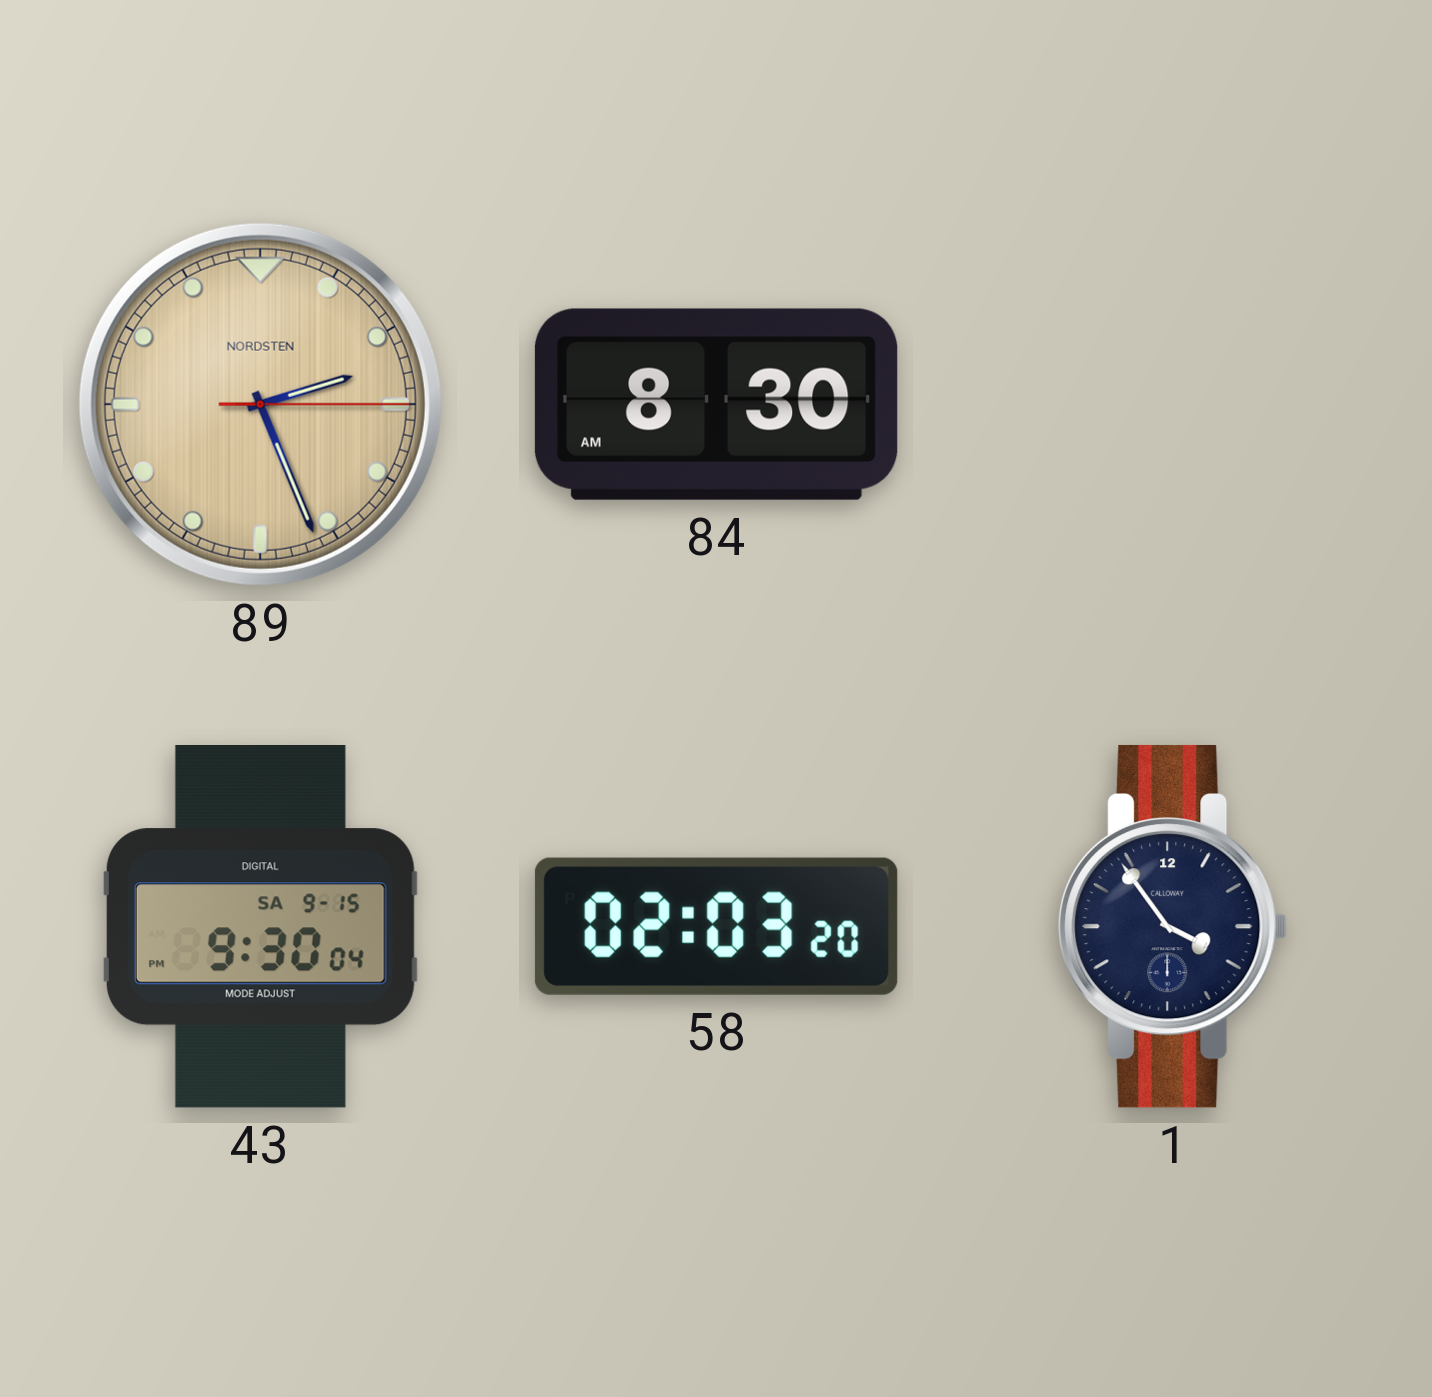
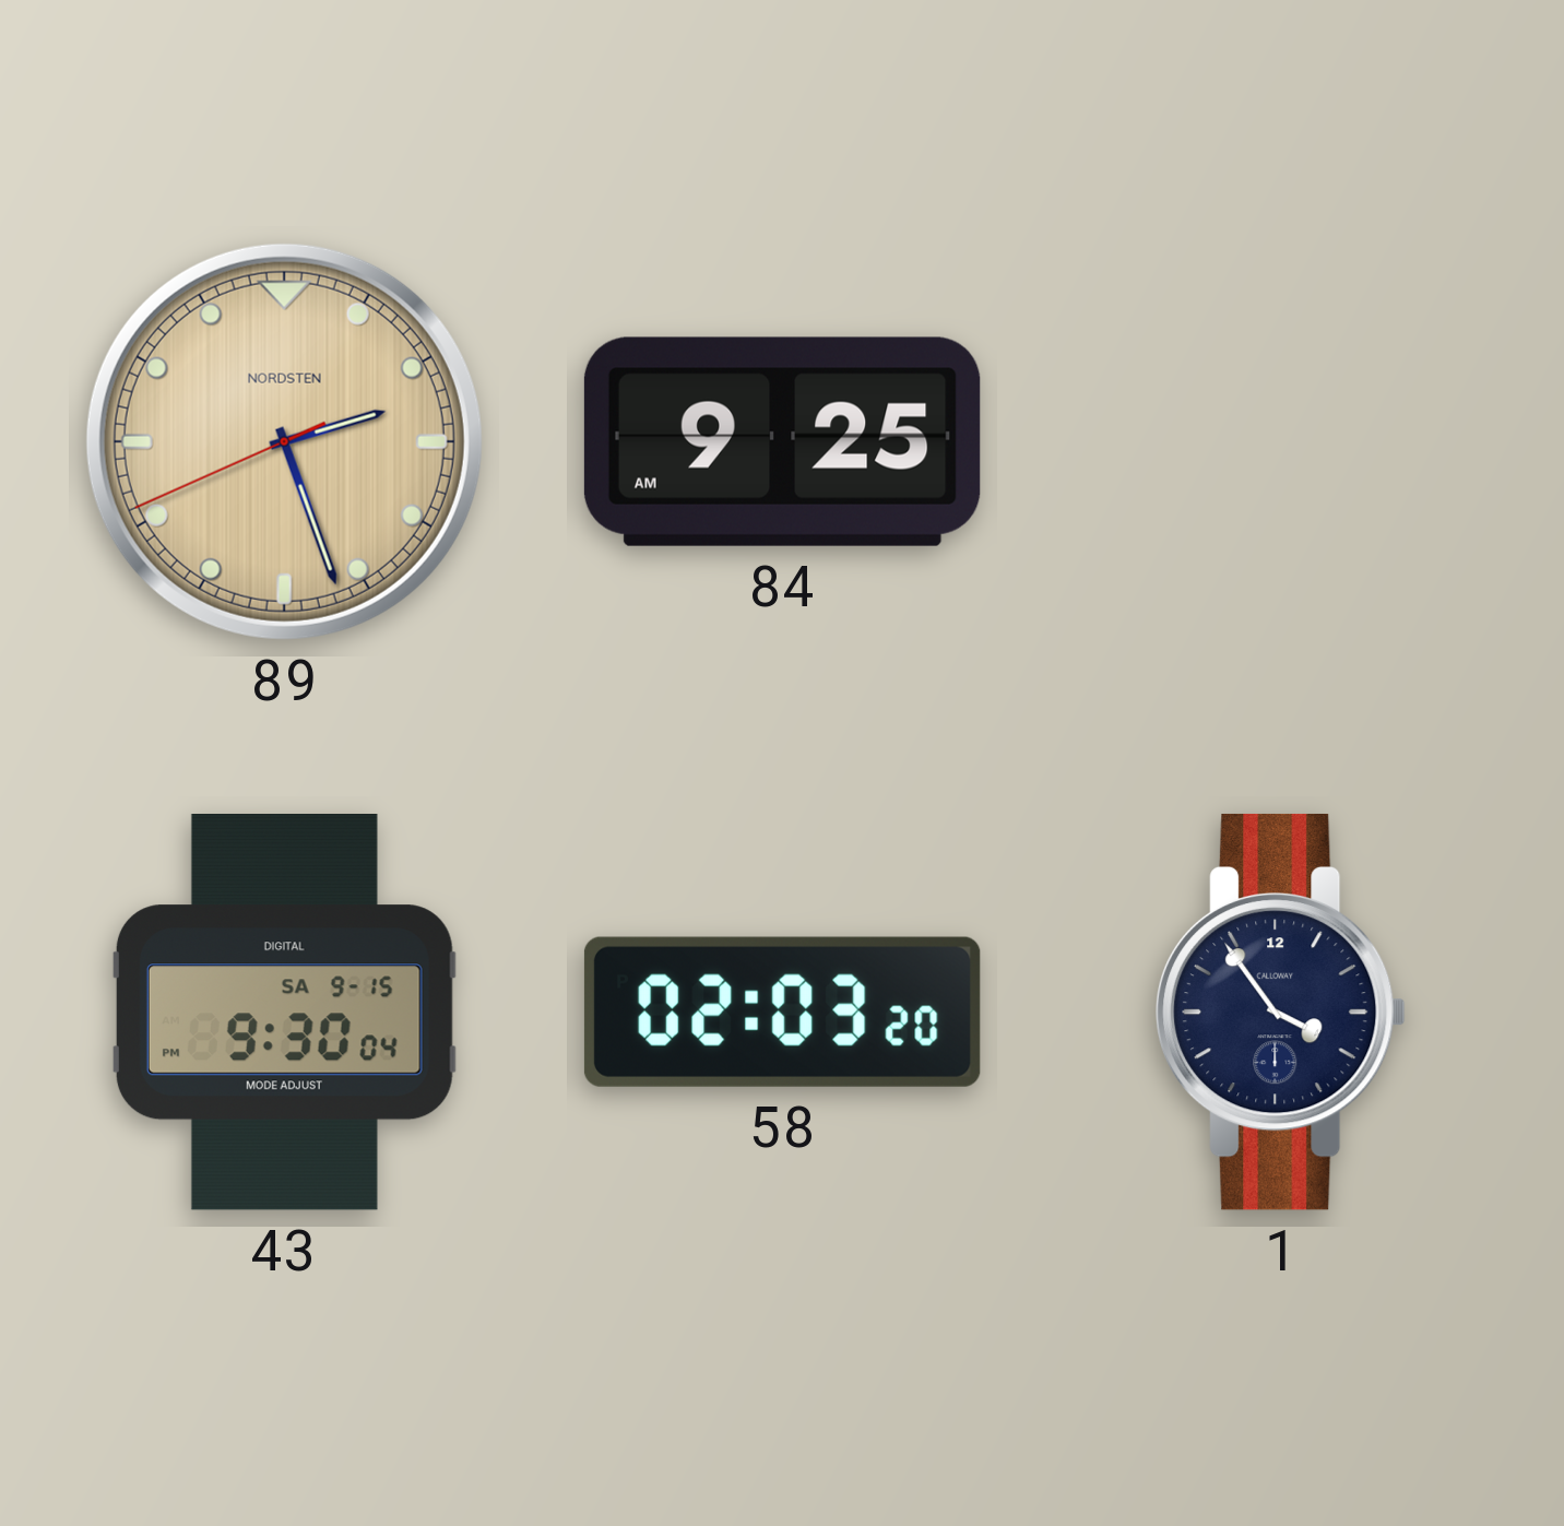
89: 2:26:15 -> 2:26:41 (284, 441)
84: 8:30 -> 9:25 (782, 441)
